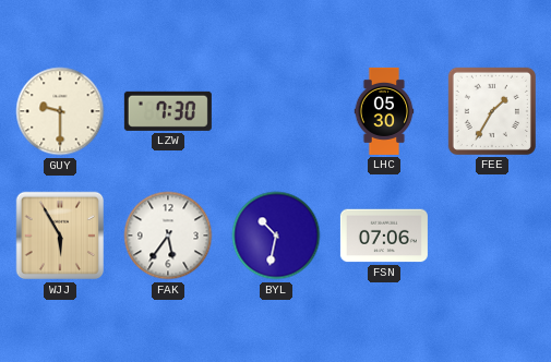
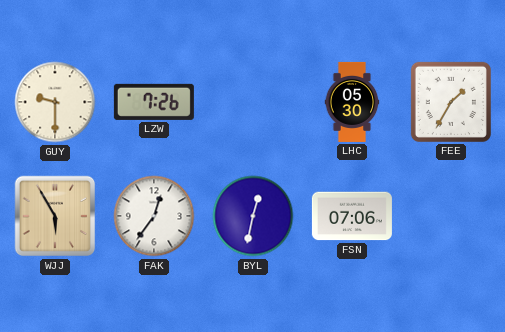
LZW: 7:30 -> 7:26 (154, 102)
FAK: 5:36 -> 12:36 (154, 216)
BYL: 10:32 -> 12:32 (253, 216)
